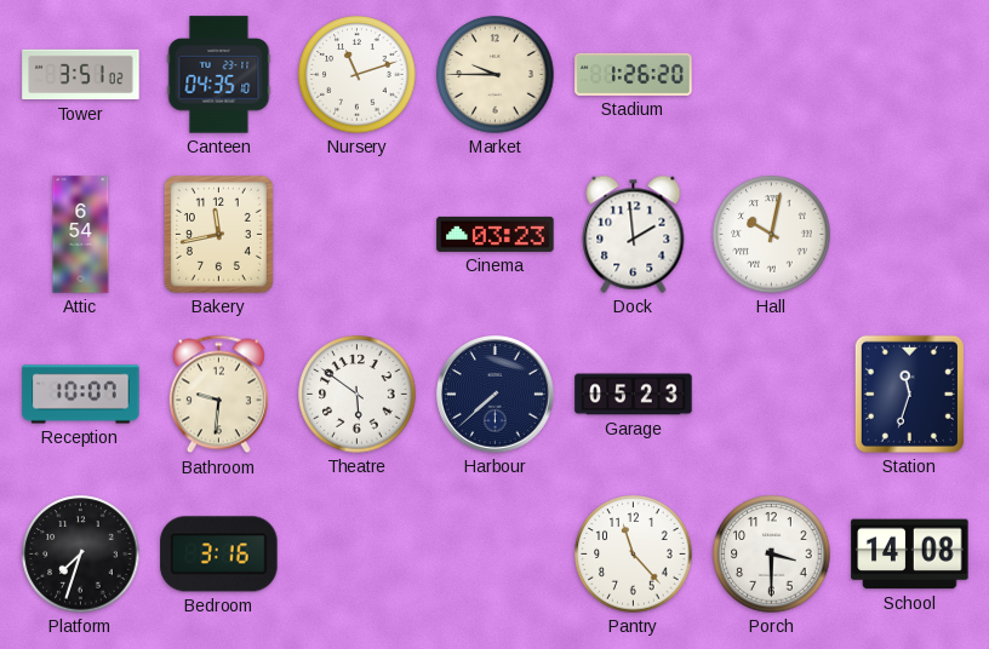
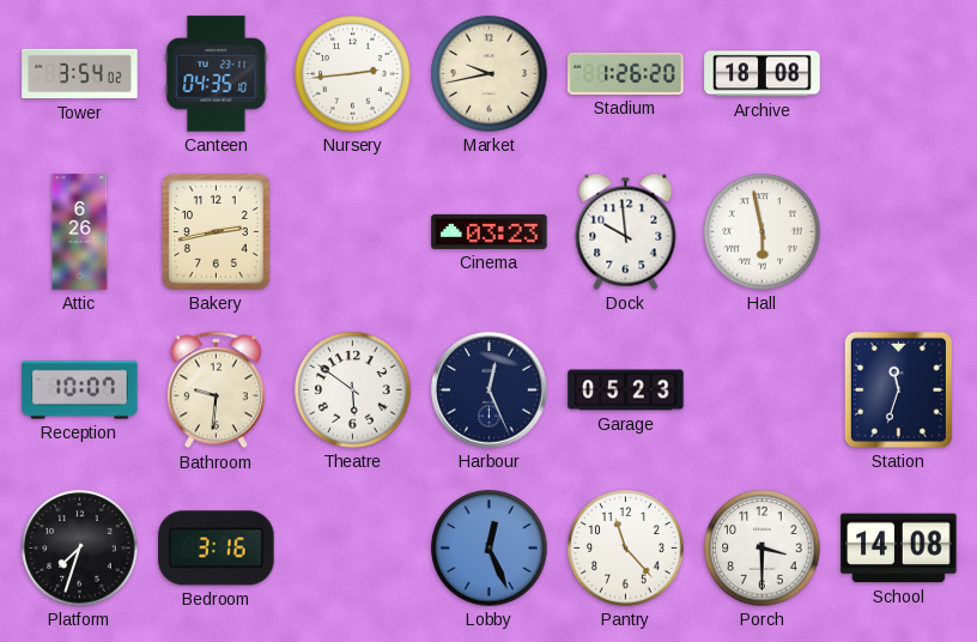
Tower: 3:51 -> 3:54 (80, 74)
Nursery: 11:12 -> 2:44 (353, 74)
Market: 9:45 -> 9:43 (490, 74)
Archive: none -> 18:08 (763, 74)
Attic: 6:54 -> 6:26 (80, 232)
Bakery: 11:43 -> 2:43 (216, 231)
Dock: 1:59 -> 9:59 (626, 231)
Hall: 10:02 -> 5:58 (763, 232)
Harbour: 7:38 -> 12:26 (490, 390)
Lobby: none -> 12:26 (490, 549)
